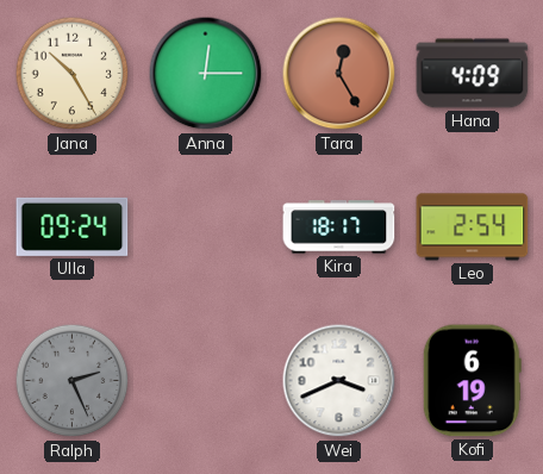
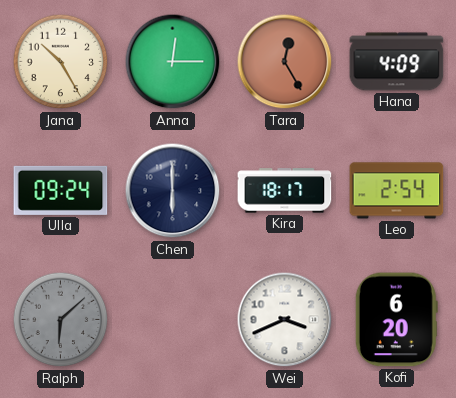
Chen: none -> 6:00 (173, 191)
Ralph: 2:26 -> 6:08 (61, 320)
Kofi: 6:19 -> 6:20 (396, 320)
